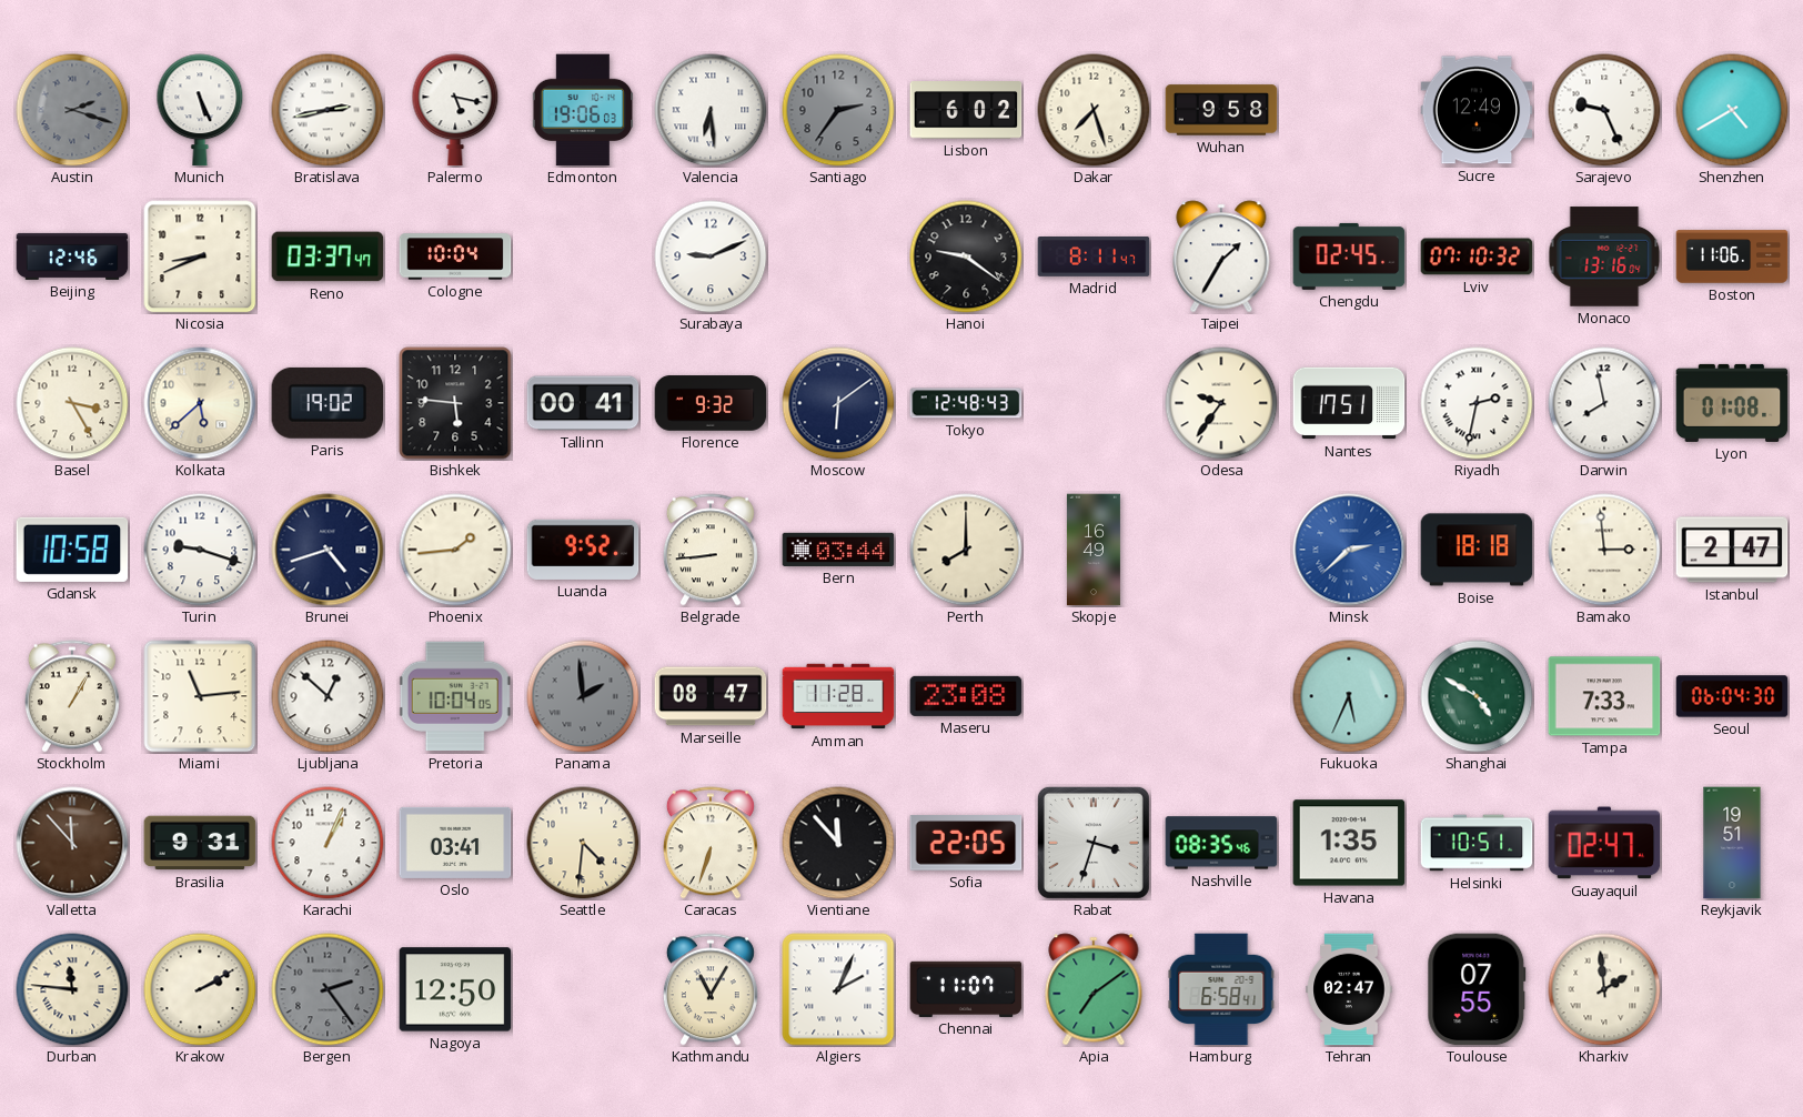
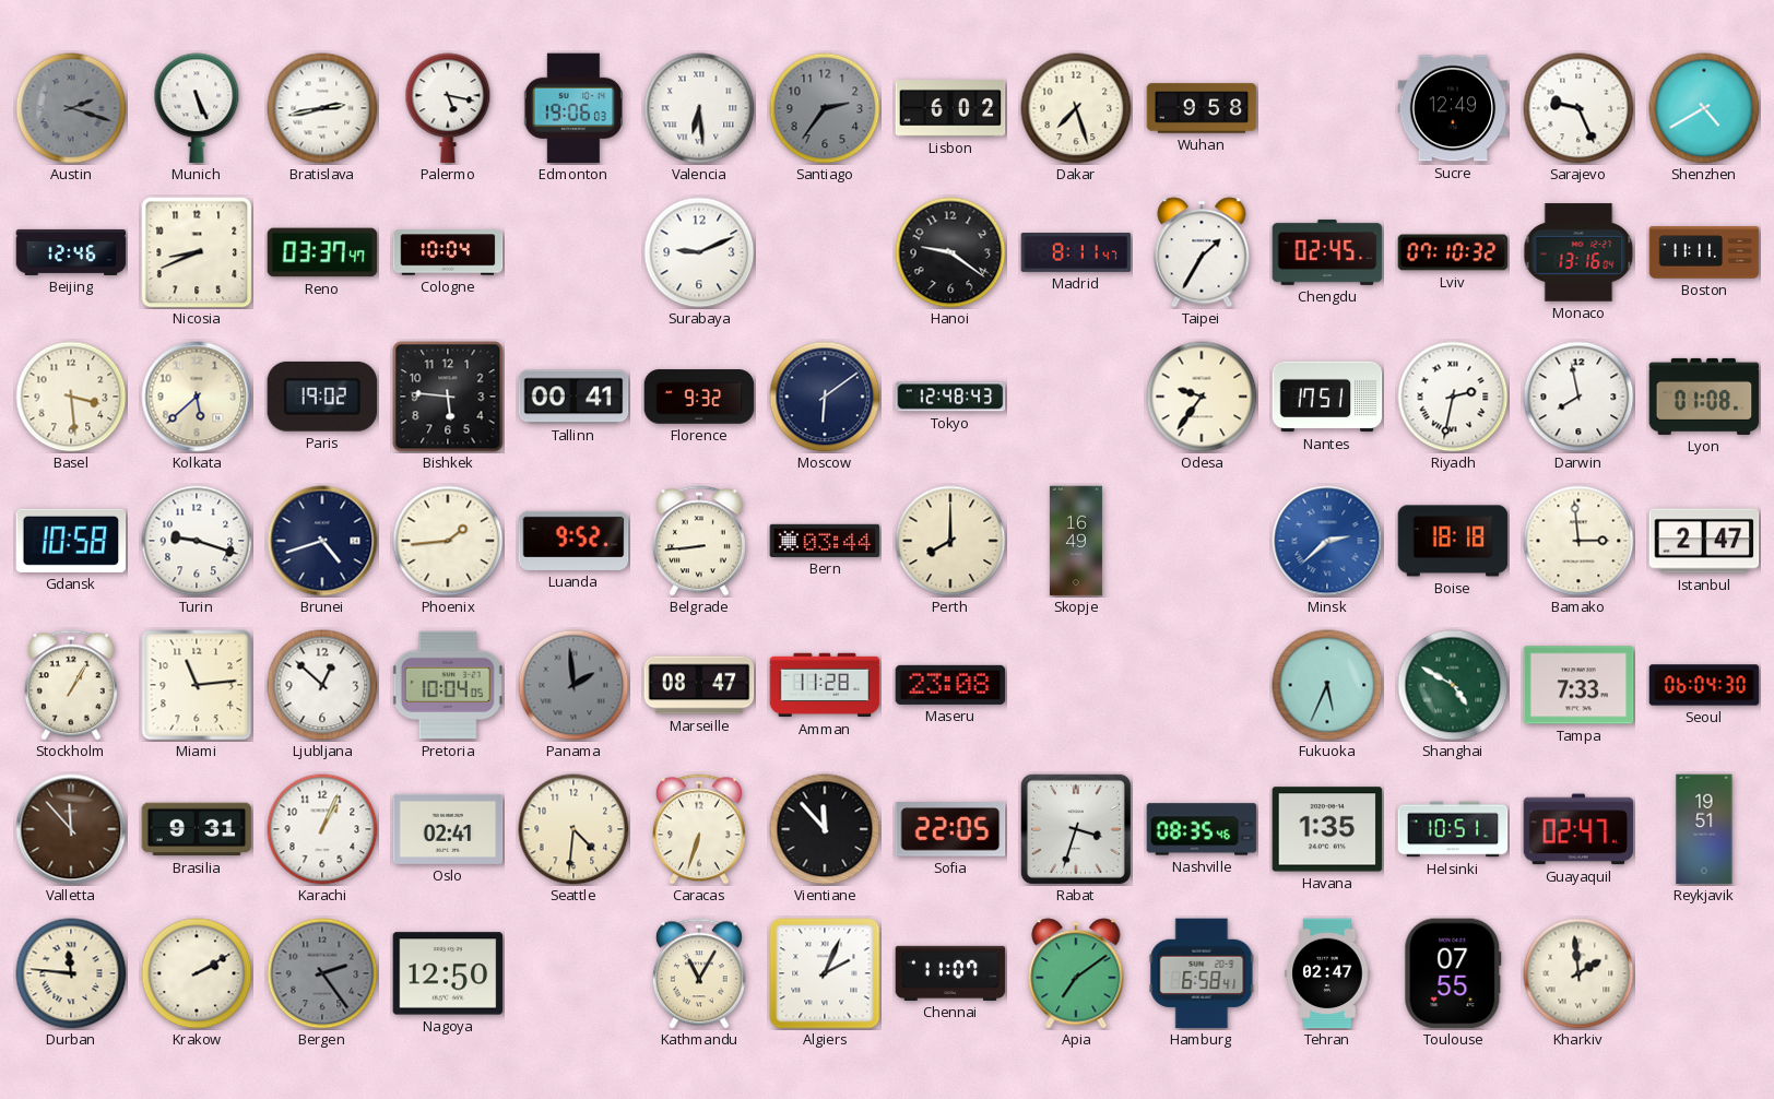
Boston: 11:06 -> 11:11 (1704, 252)
Basel: 3:25 -> 3:29 (71, 397)
Oslo: 03:41 -> 02:41 (448, 829)
